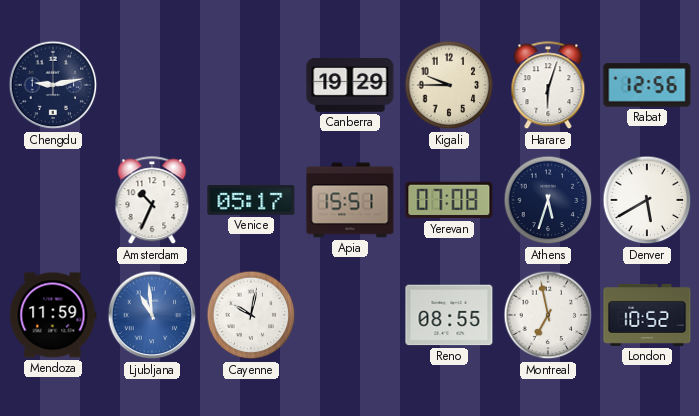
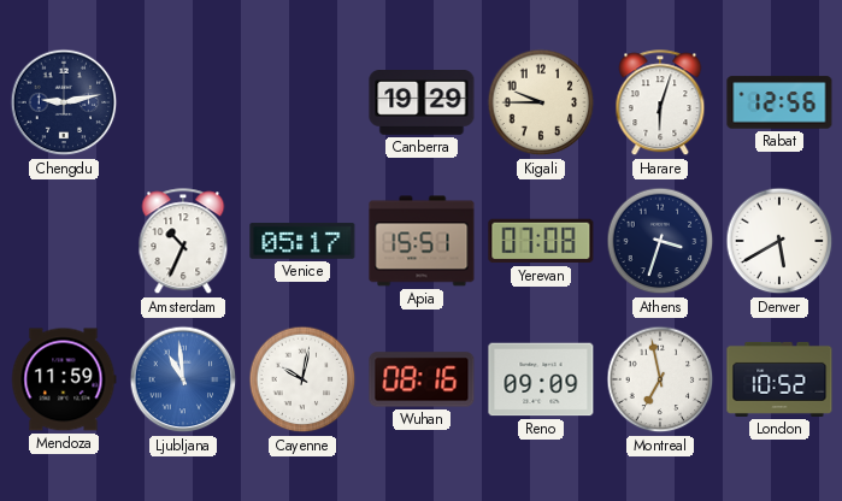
Athens: 5:33 -> 3:33 (660, 241)
Wuhan: none -> 08:16 (422, 379)
Reno: 08:55 -> 09:09 (541, 379)
